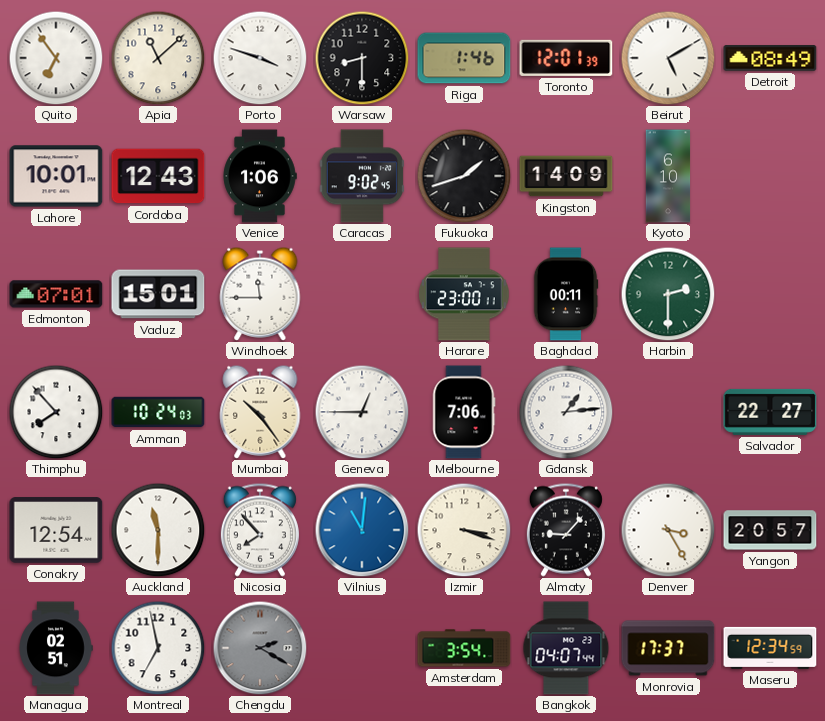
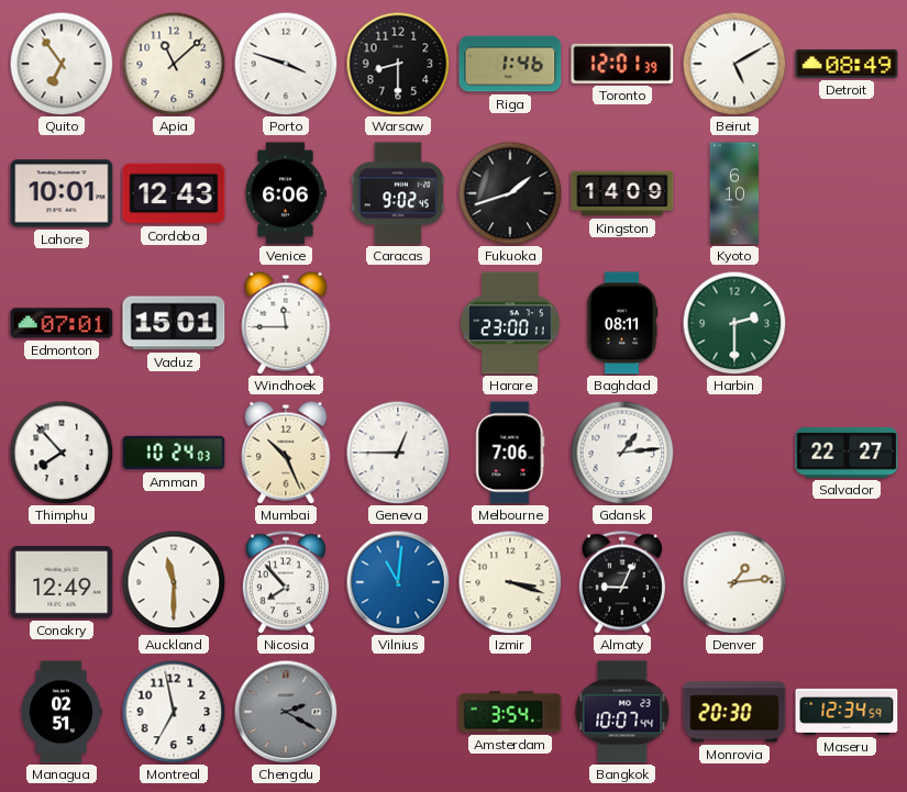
Venice: 1:06 -> 6:06 (286, 193)
Baghdad: 00:11 -> 08:11 (622, 323)
Mumbai: 10:24 -> 10:26 (286, 453)
Conakry: 12:54 -> 12:49 (62, 582)
Almaty: 9:07 -> 9:04 (622, 582)
Denver: 3:25 -> 1:14 (734, 582)
Yangon: 20:57 -> none (770, 530)
Bangkok: 04:07 -> 10:07 (622, 712)
Monrovia: 17:37 -> 20:30 (734, 712)
